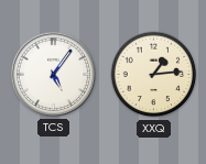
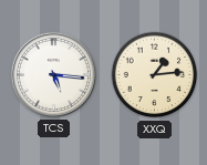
TCS: 5:06 -> 5:16 (53, 74)
